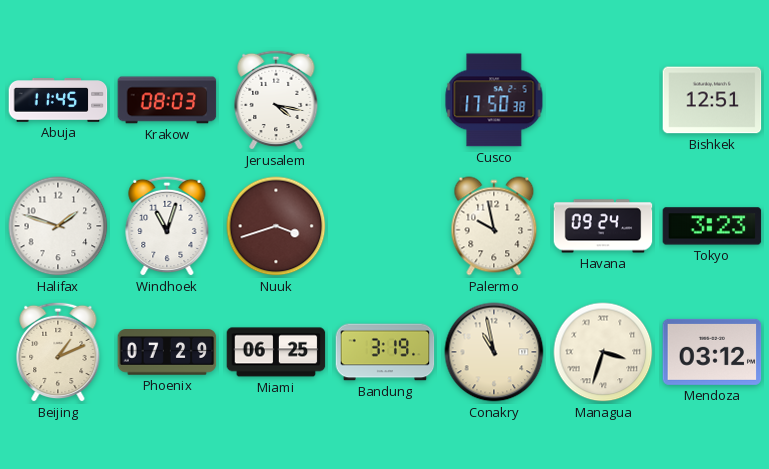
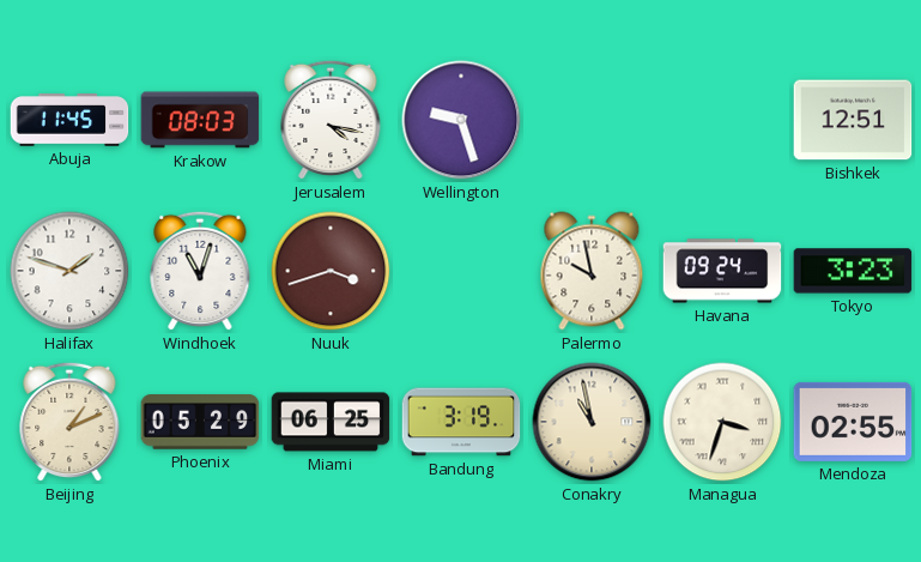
Wellington: none -> 9:27 (461, 120)
Cusco: 17:50 -> none (494, 100)
Phoenix: 07:29 -> 05:29 (200, 422)
Mendoza: 03:12 -> 02:55 (853, 422)
